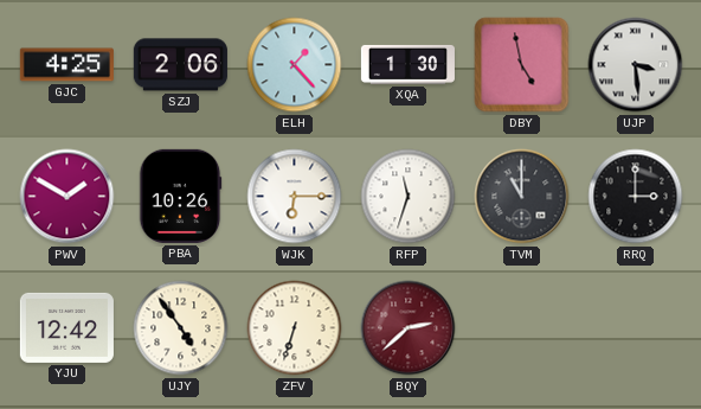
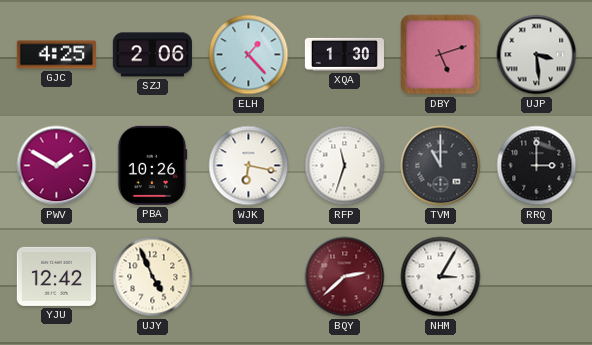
DBY: 4:58 -> 5:12 (441, 55)
WJK: 6:15 -> 6:17 (249, 166)
UJY: 4:54 -> 4:56 (153, 277)
ZFV: 6:33 -> none (295, 328)
NHM: none -> 3:05 (441, 277)
